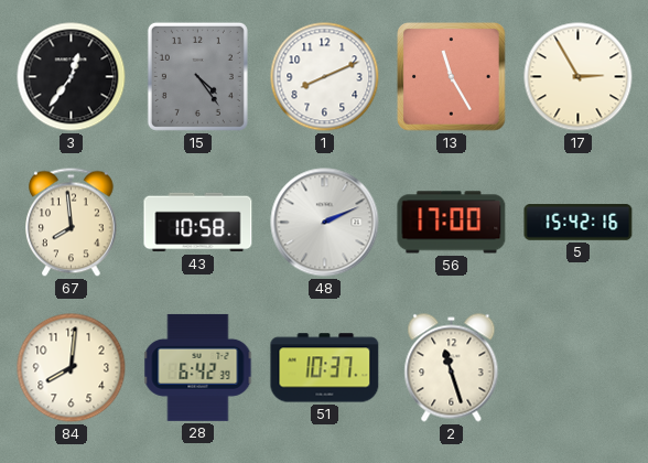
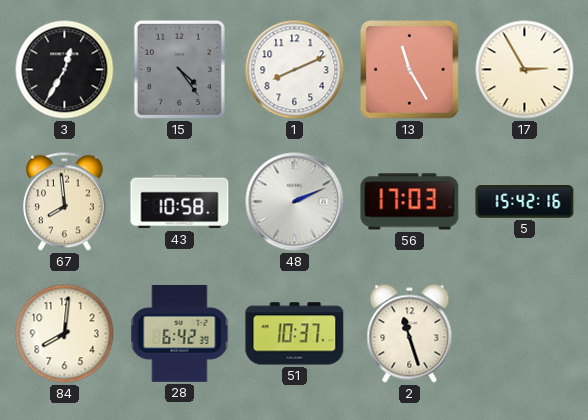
3: 12:36 -> 12:35 (65, 70)
56: 17:00 -> 17:03 (410, 202)
